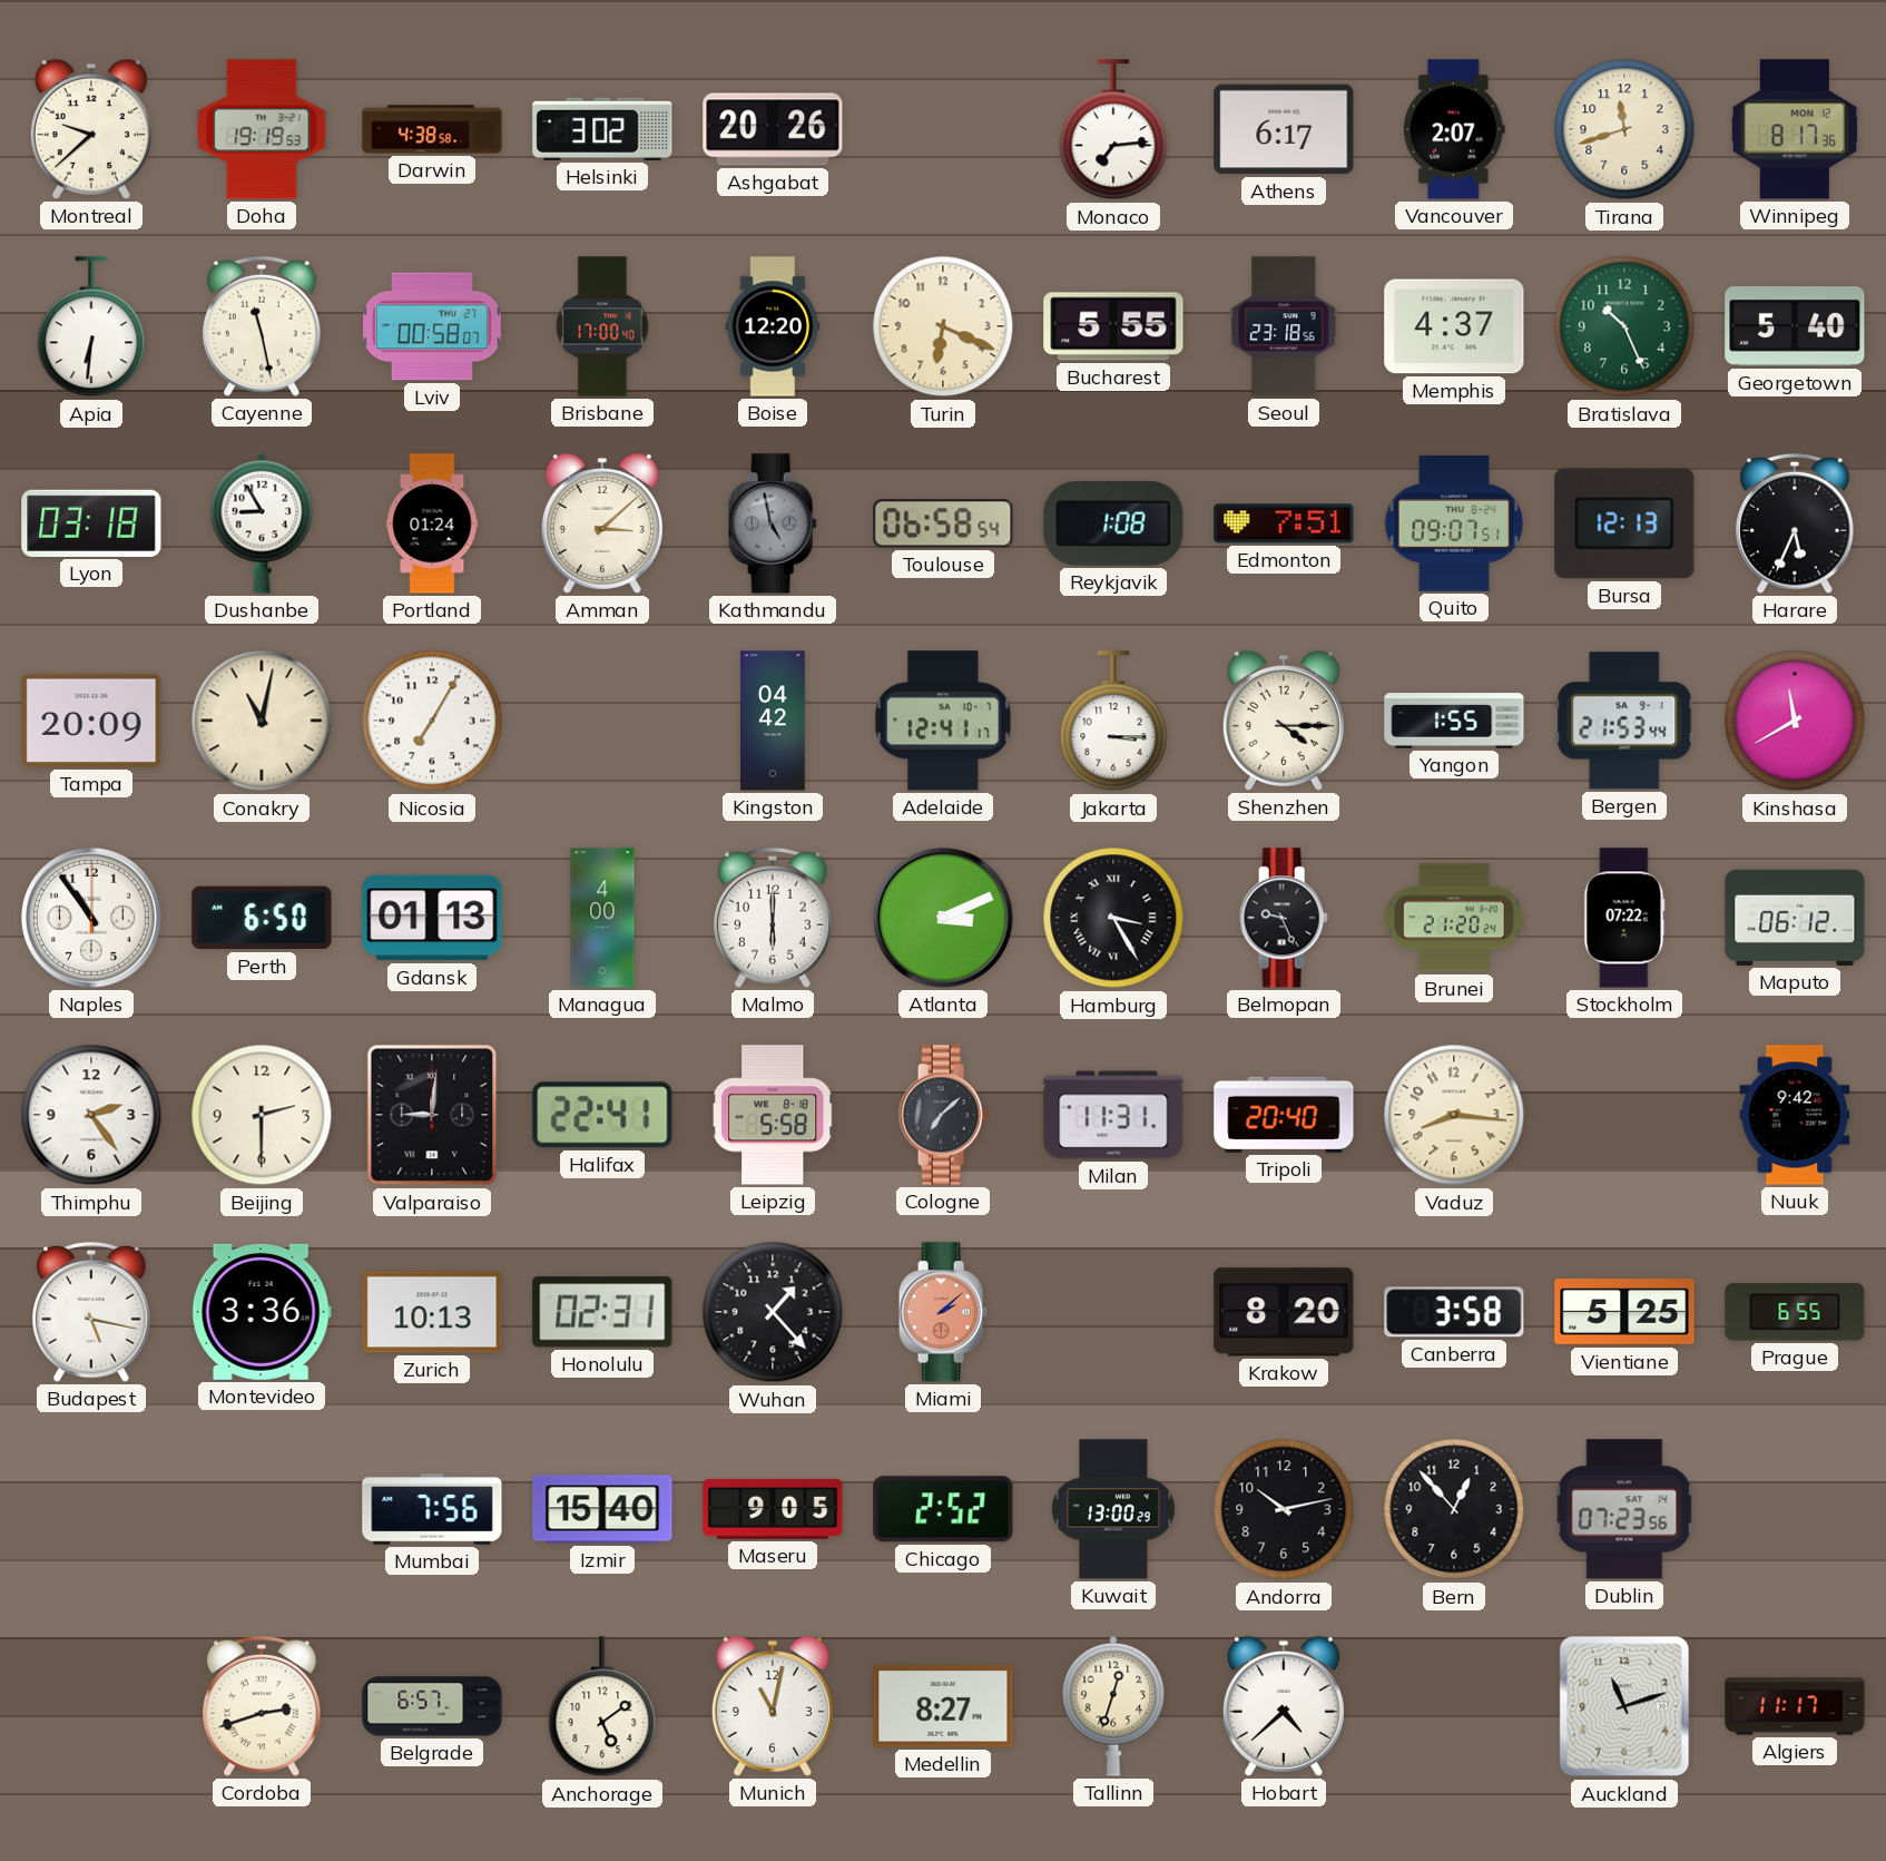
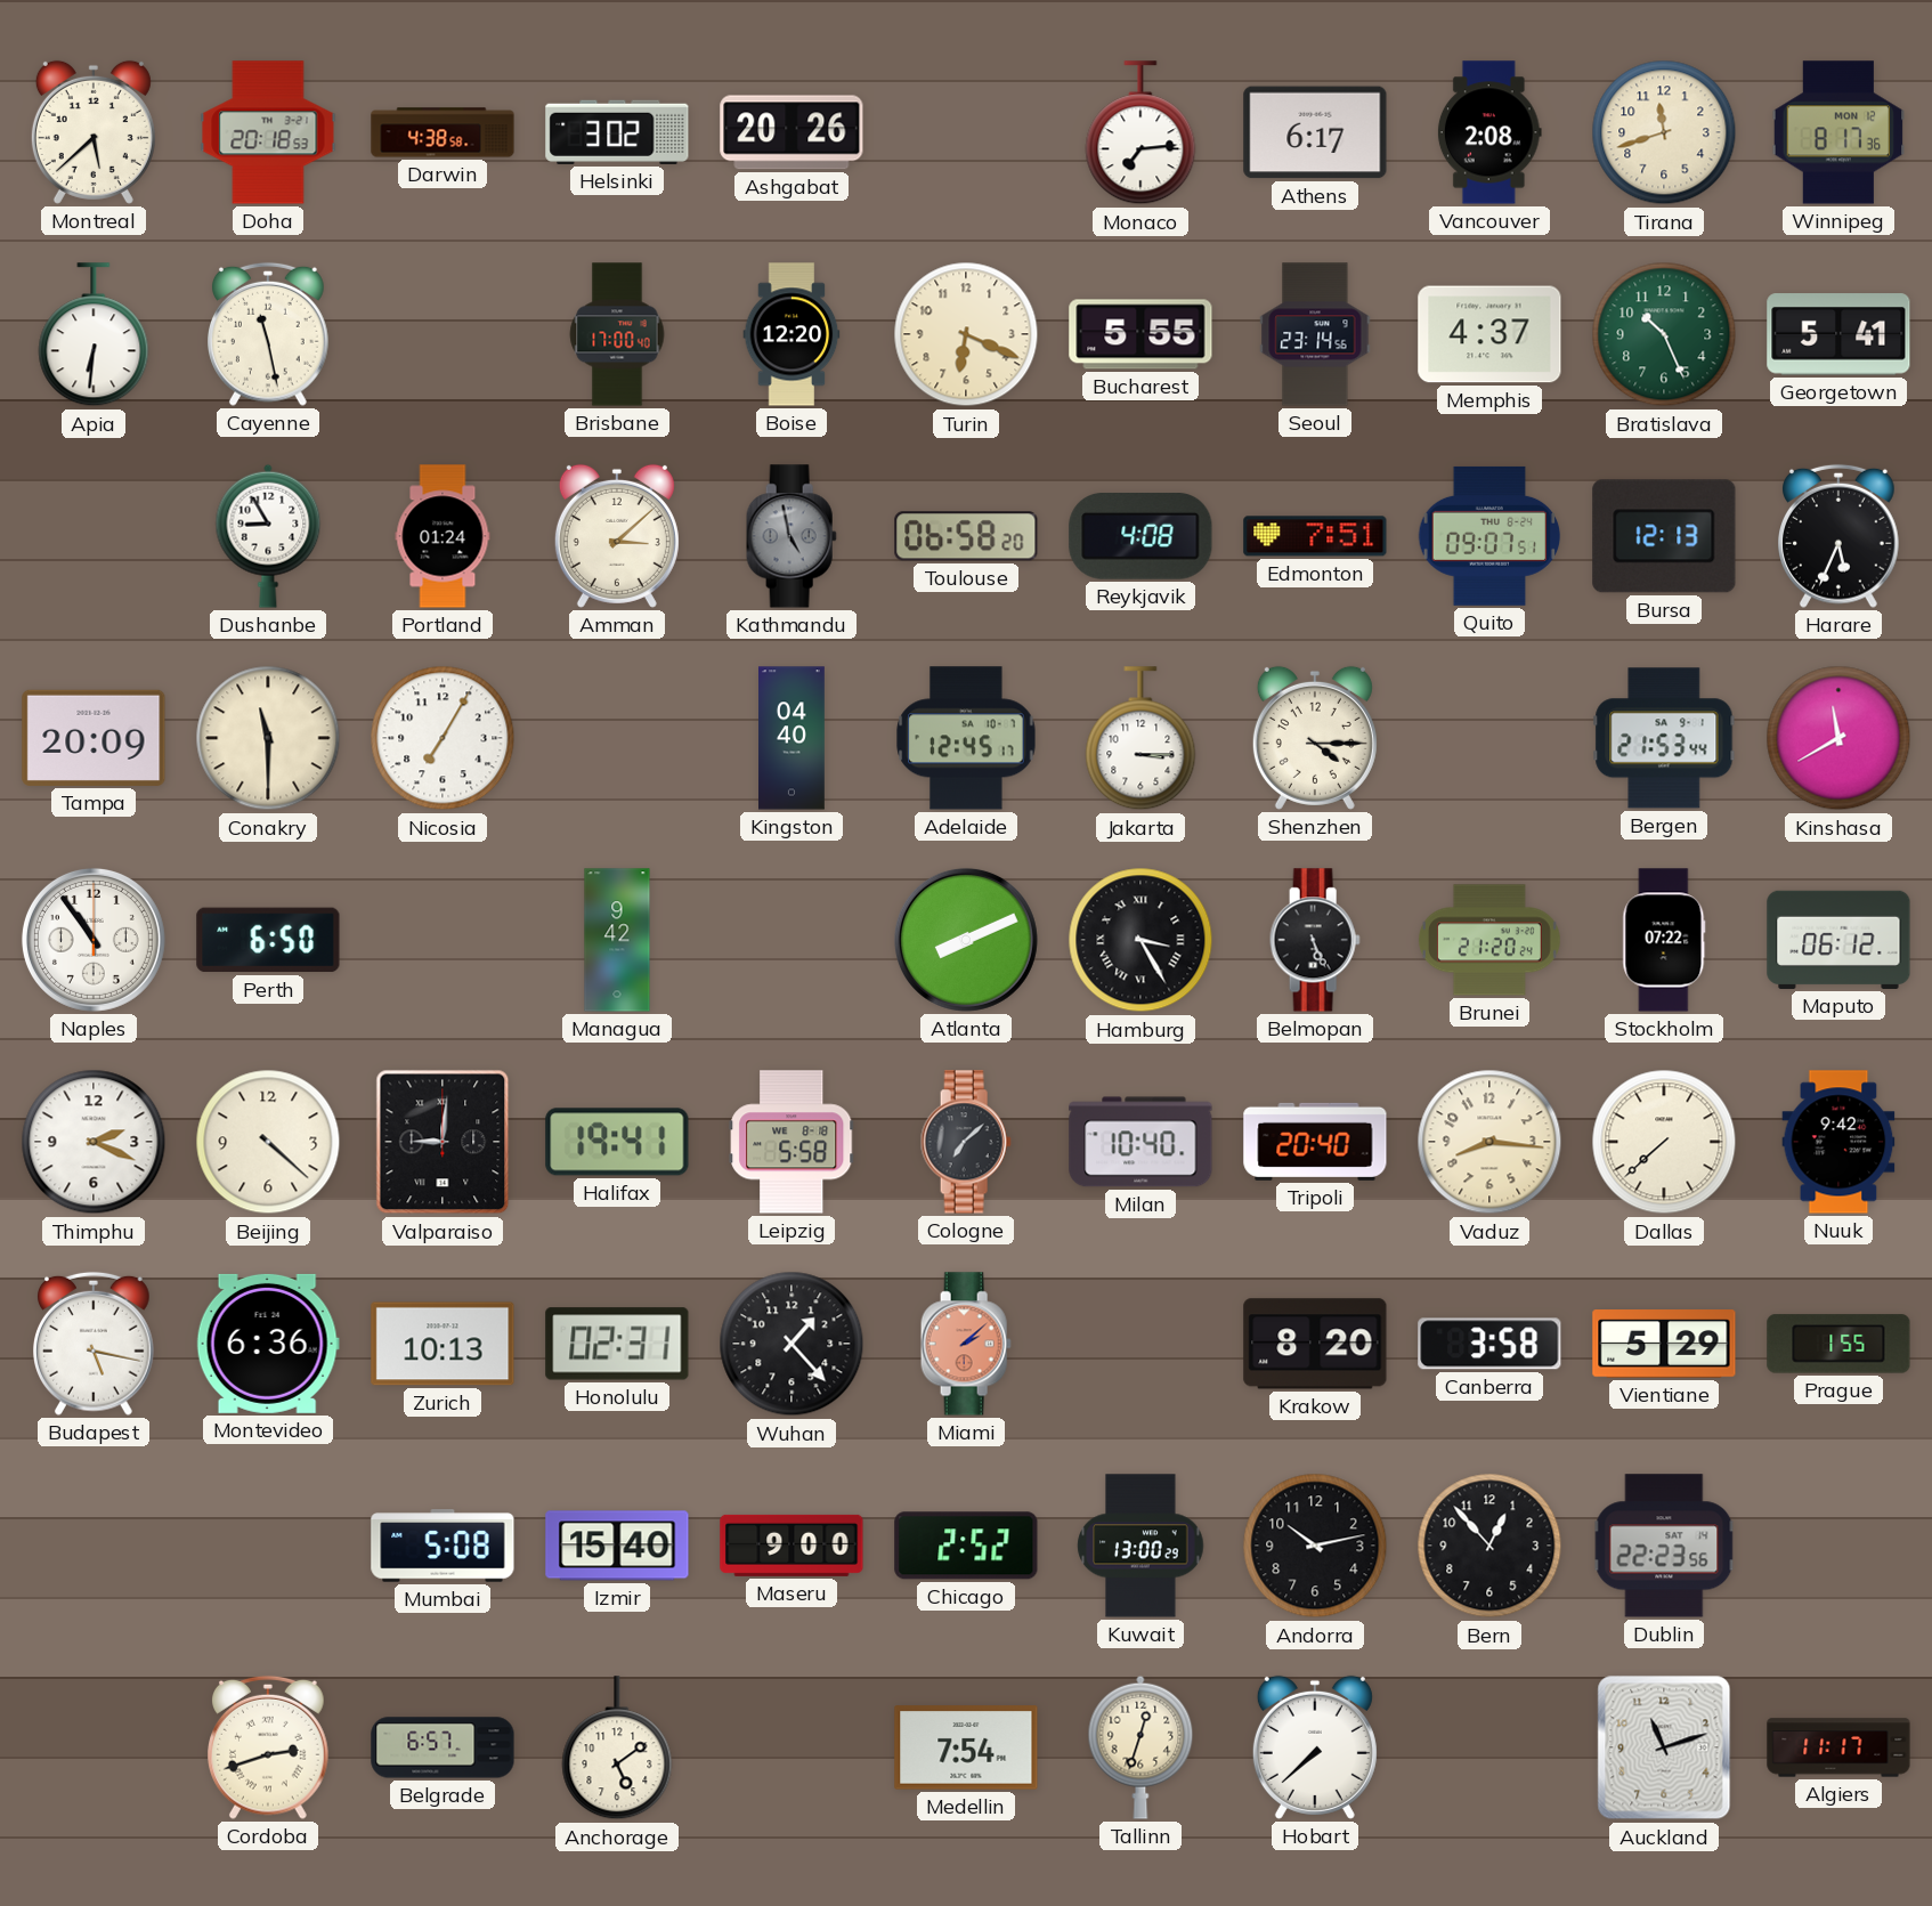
Montreal: 9:38 -> 5:38 (94, 132)
Doha: 19:19 -> 20:18 (268, 132)
Vancouver: 2:07 -> 2:08 (1489, 132)
Lviv: 00:58 -> none (432, 326)
Seoul: 23:18 -> 23:14 (1315, 334)
Georgetown: 5:40 -> 5:41 (1838, 334)
Lyon: 03:18 -> none (91, 523)
Toulouse: 06:58:54 -> 06:58:20 (966, 536)
Reykjavik: 1:08 -> 4:08 (1140, 537)
Conakry: 11:02 -> 11:30 (268, 738)
Kingston: 04:42 -> 04:40 (793, 738)
Adelaide: 12:41 -> 12:45 (966, 738)
Yangon: 1:55 -> none (1454, 721)
Gdansk: 01:13 -> none (432, 918)
Managua: 4:00 -> 9:42 (617, 940)
Malmo: 6:00 -> none (774, 918)
Atlanta: 3:11 -> 8:11 (966, 940)
Belmopan: 9:26 -> 5:26 (1315, 940)
Thimphu: 2:24 -> 2:19 (94, 1142)
Beijing: 2:30 -> 4:22 (268, 1142)
Halifax: 22:41 -> 19:41 (617, 1142)
Milan: 11:31 -> 10:40 (1140, 1142)
Dallas: none -> 7:38 (1664, 1142)
Montevideo: 3:36 -> 6:36 (268, 1344)
Vientiane: 5:25 -> 5:29 (1664, 1344)
Prague: 6:55 -> 1:55 (1838, 1344)
Mumbai: 7:56 -> 5:08 (443, 1546)
Maseru: 9:05 -> 9:00 (792, 1546)
Dublin: 07:23 -> 22:23 (1664, 1546)
Munich: 11:02 -> none (773, 1706)
Medellin: 8:27 -> 7:54 (966, 1747)
Hobart: 4:38 -> 7:38 (1315, 1747)
